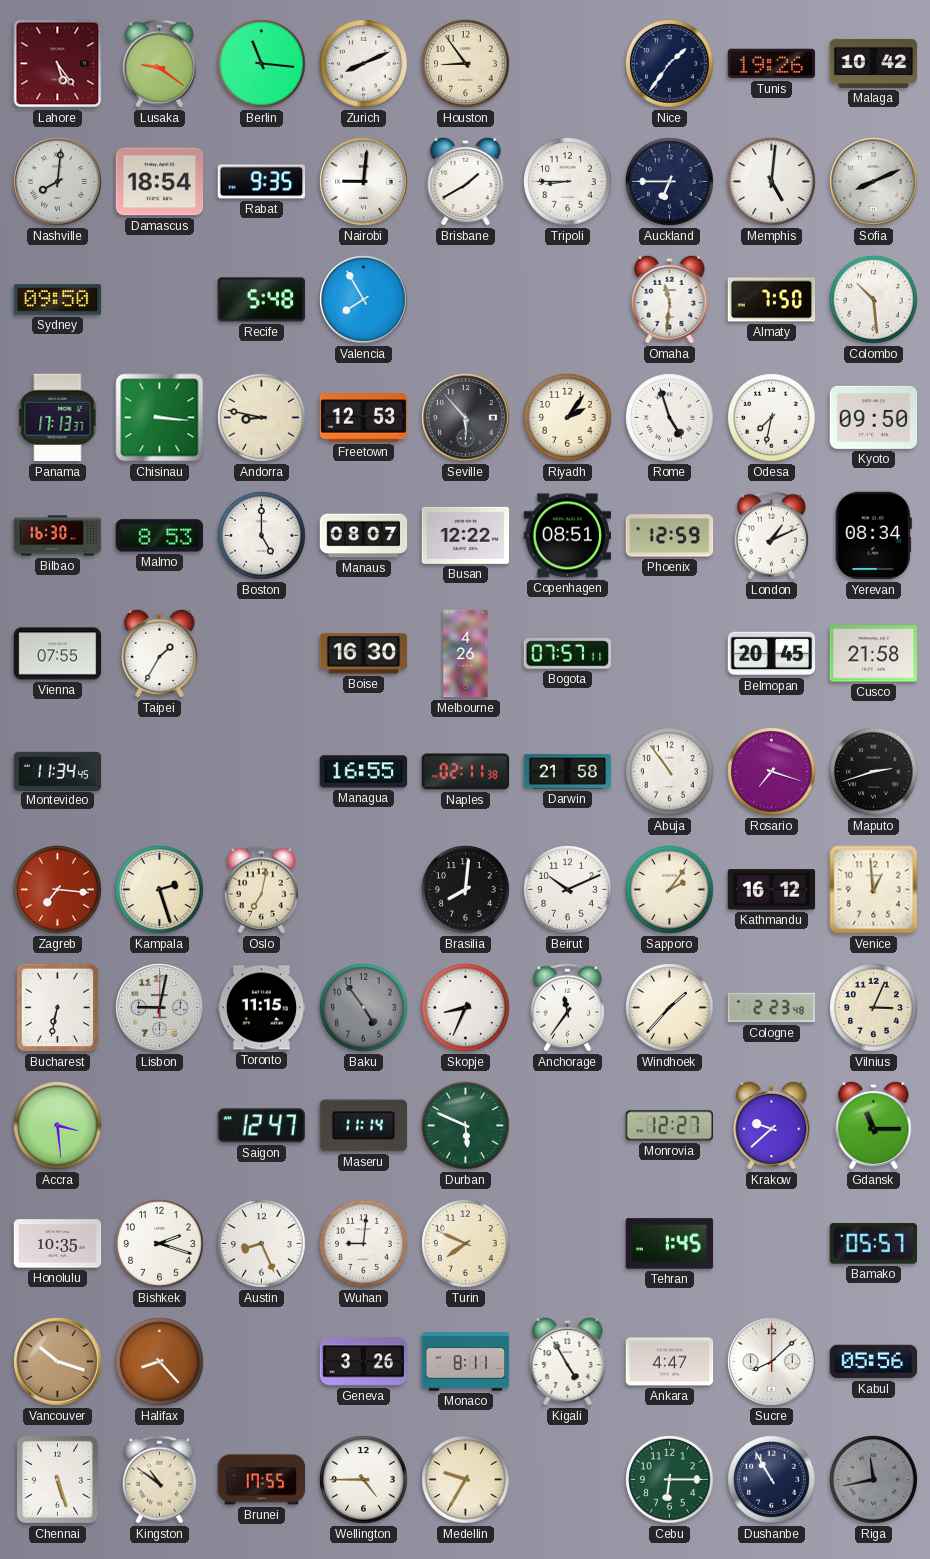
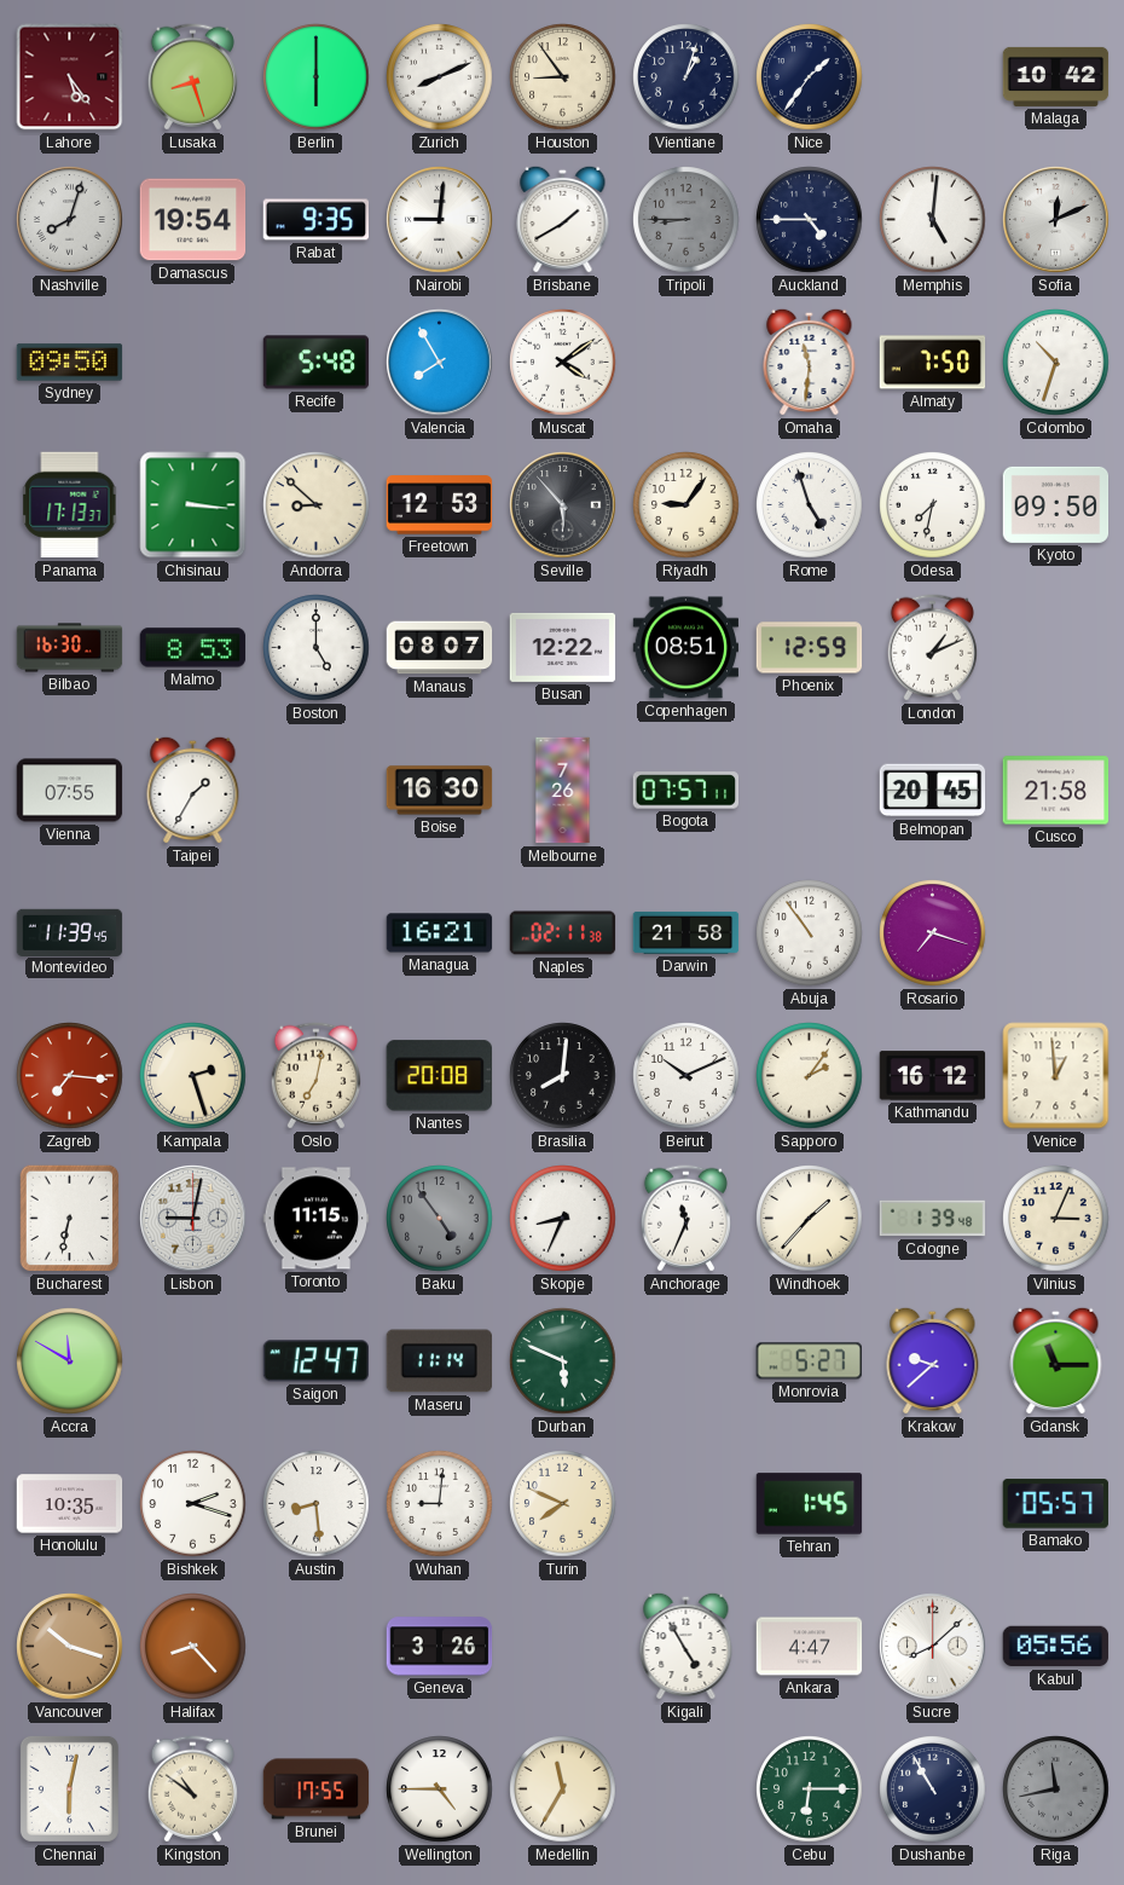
Lusaka: 9:21 -> 8:27 (192, 77)
Berlin: 11:16 -> 6:00 (317, 77)
Vientiane: none -> 1:03 (686, 77)
Tunis: 19:26 -> none (772, 64)
Nashville: 8:01 -> 8:03 (70, 220)
Damascus: 18:54 -> 19:54 (193, 220)
Tripoli dial: white -> grey (686, 220)
Auckland: 6:45 -> 4:45 (810, 220)
Sofia: 8:11 -> 12:11 (1056, 220)
Muscat: none -> 4:09 (563, 363)
Colombo: 10:29 -> 10:33 (1056, 363)
Andorra: 8:47 -> 8:52 (317, 505)
Riyadh: 2:06 -> 9:06 (686, 505)
Yerevan: 08:34 -> none (873, 536)
Melbourne: 4:26 -> 7:26 (563, 791)
Montevideo: 11:34 -> 11:39 (70, 932)
Managua: 16:55 -> 16:21 (440, 933)
Maputo: 2:42 -> none (874, 772)
Nantes: none -> 20:08 (439, 1076)
Anchorage: 11:36 -> 11:34 (685, 1219)
Cologne: 2:23 -> 1:39 (933, 1219)
Accra: 3:29 -> 11:50 (70, 1361)
Monrovia: 12:27 -> 5:27 (809, 1361)
Austin: 8:26 -> 8:29 (317, 1504)
Monaco: 8:11 -> none (466, 1362)
Chennai: 5:27 -> 6:02 (69, 1788)
Medellin: 9:35 -> 11:35 (563, 1789)
